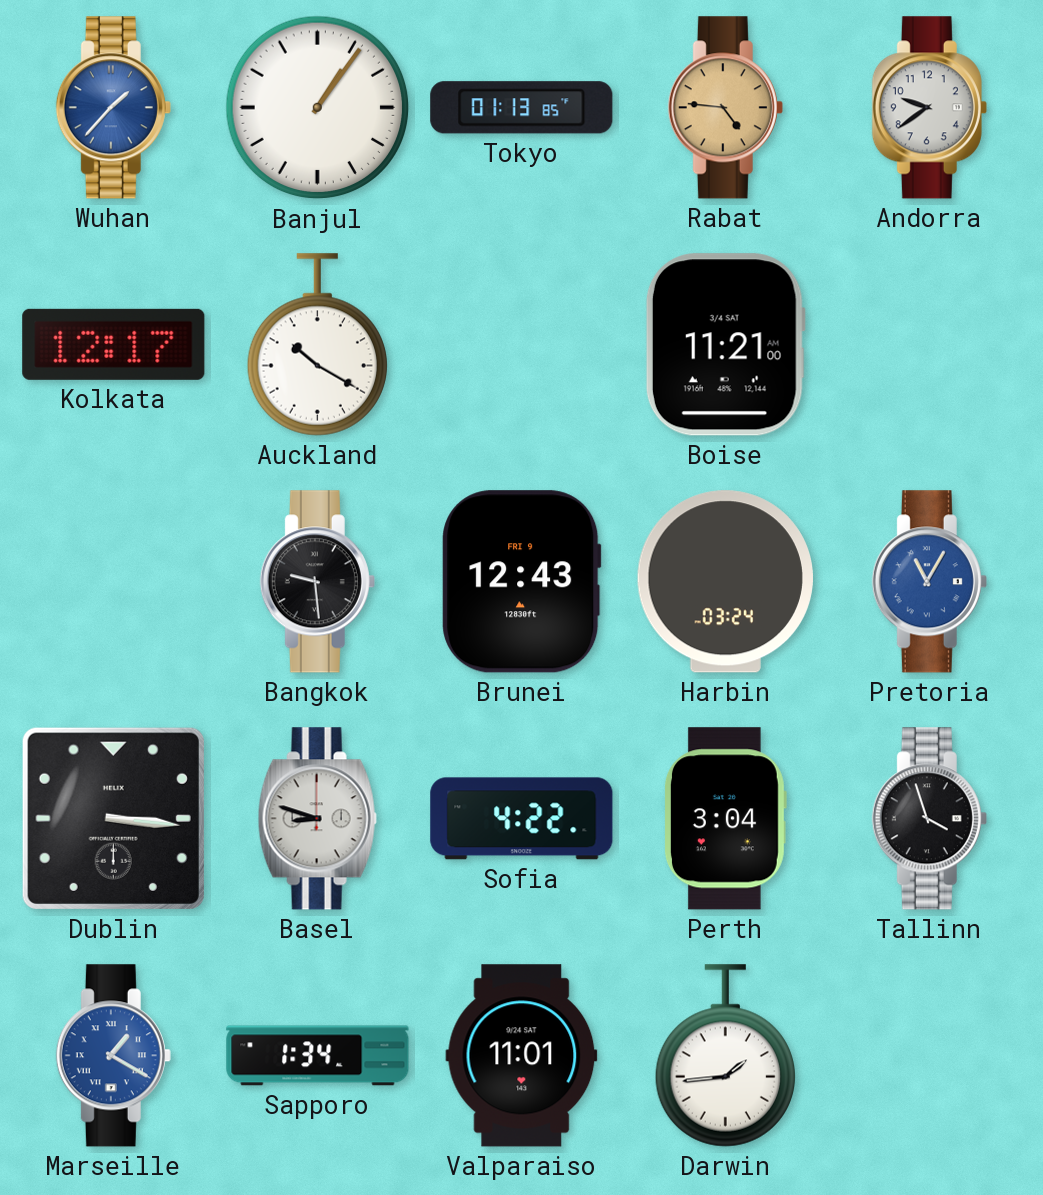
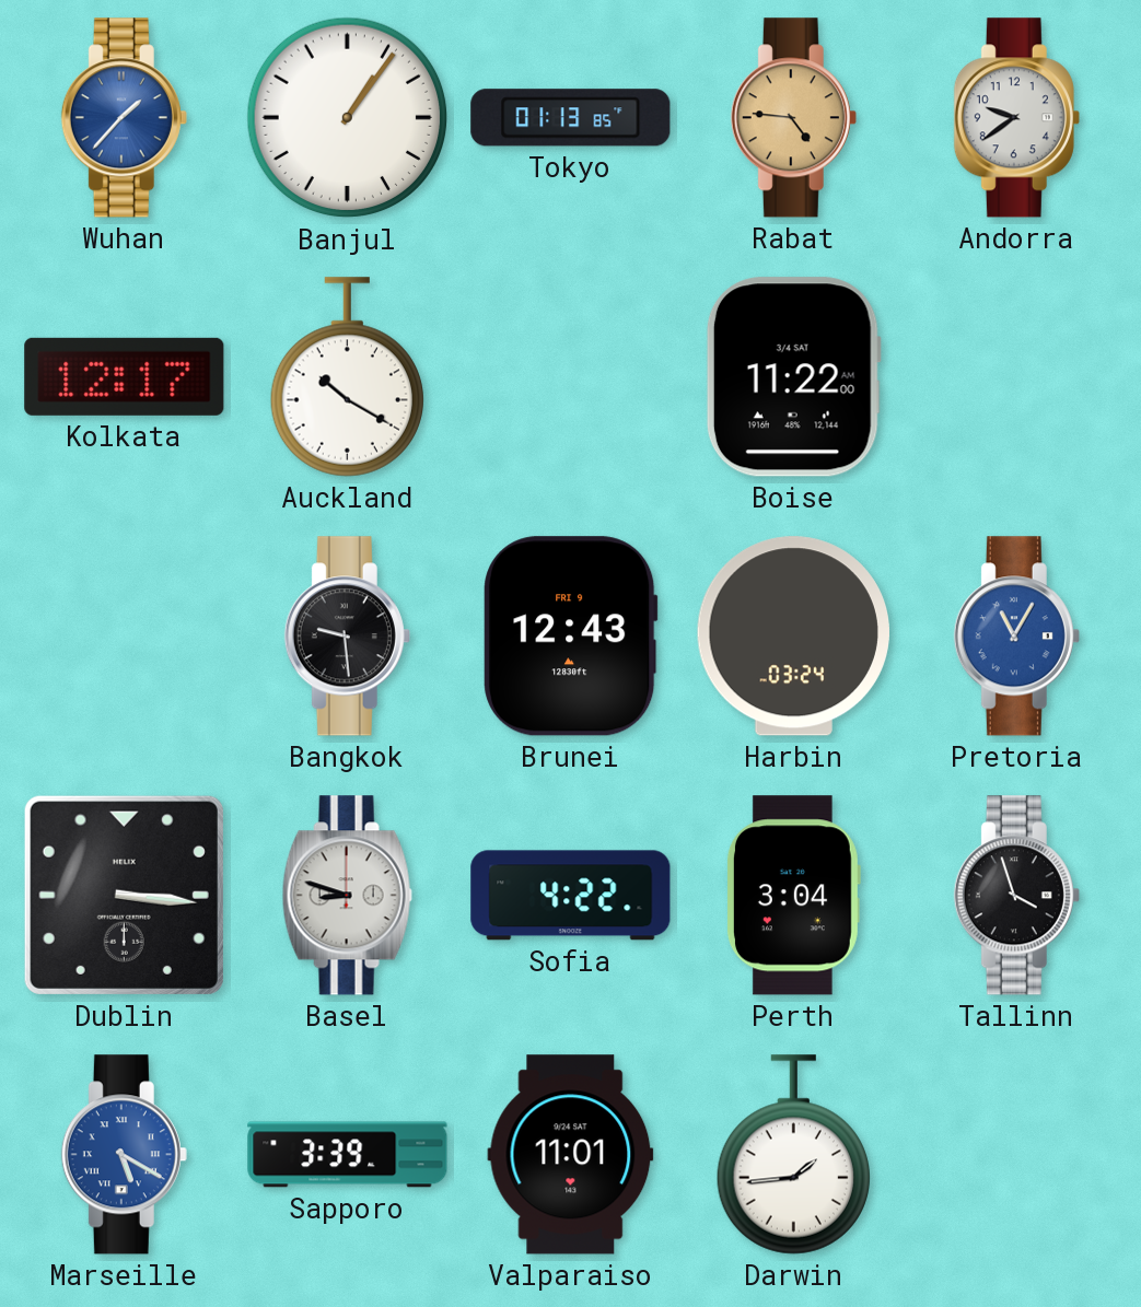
Boise: 11:21 -> 11:22 (793, 377)
Marseille: 1:20 -> 5:20 (124, 1155)
Sapporo: 1:34 -> 3:39 (348, 1155)
